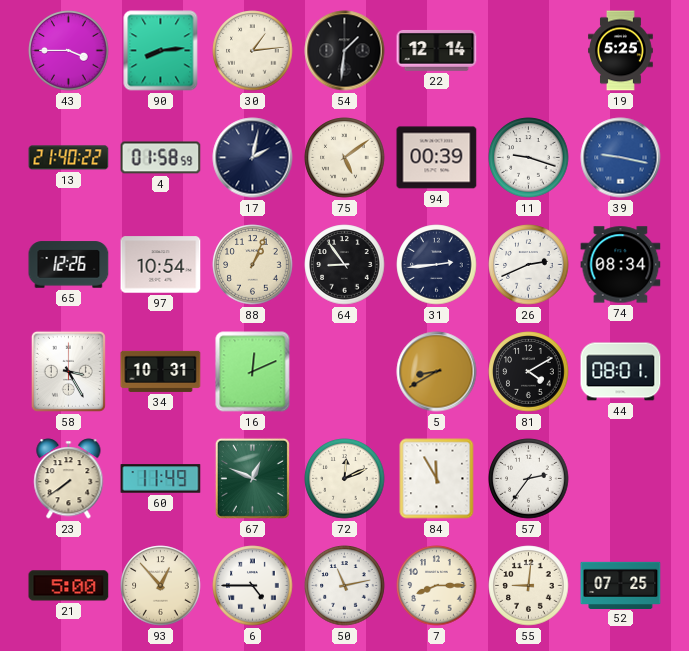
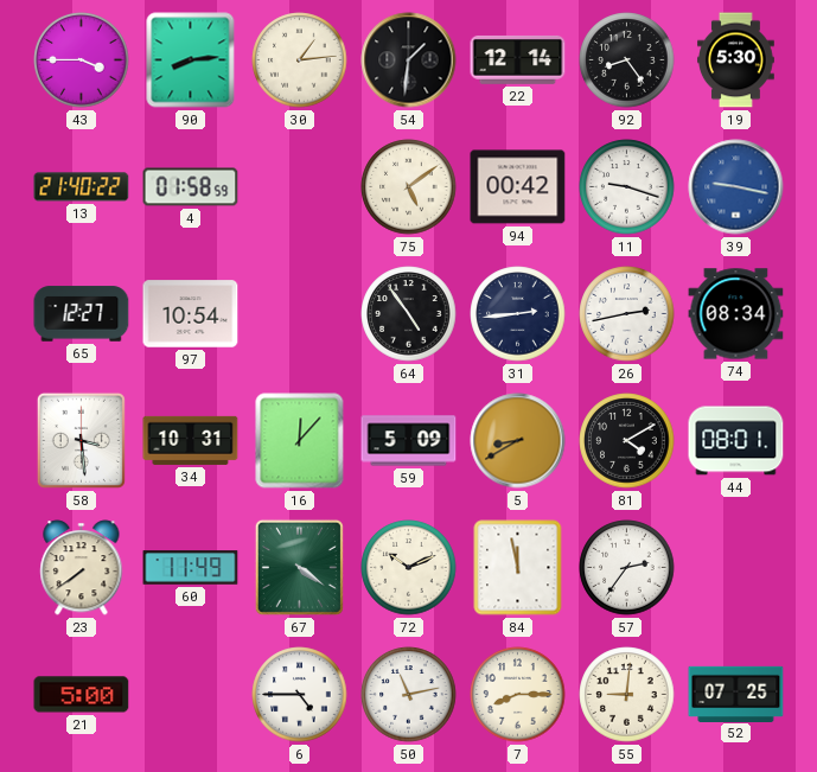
92: none -> 8:24 (627, 60)
19: 5:25 -> 5:30 (736, 60)
17: 2:02 -> none (253, 158)
94: 00:39 -> 00:42 (518, 187)
65: 12:26 -> 12:27 (82, 314)
88: 1:04 -> none (253, 265)
64: 8:54 -> 4:54 (409, 314)
26: 2:41 -> 2:43 (627, 314)
58: 3:25 -> 3:29 (81, 440)
16: 12:11 -> 12:07 (300, 441)
59: none -> 5:09 (409, 441)
67: 12:49 -> 4:21 (299, 567)
72: 12:11 -> 10:11 (409, 568)
84: 11:55 -> 11:58 (518, 568)
93: 12:53 -> none (161, 586)
